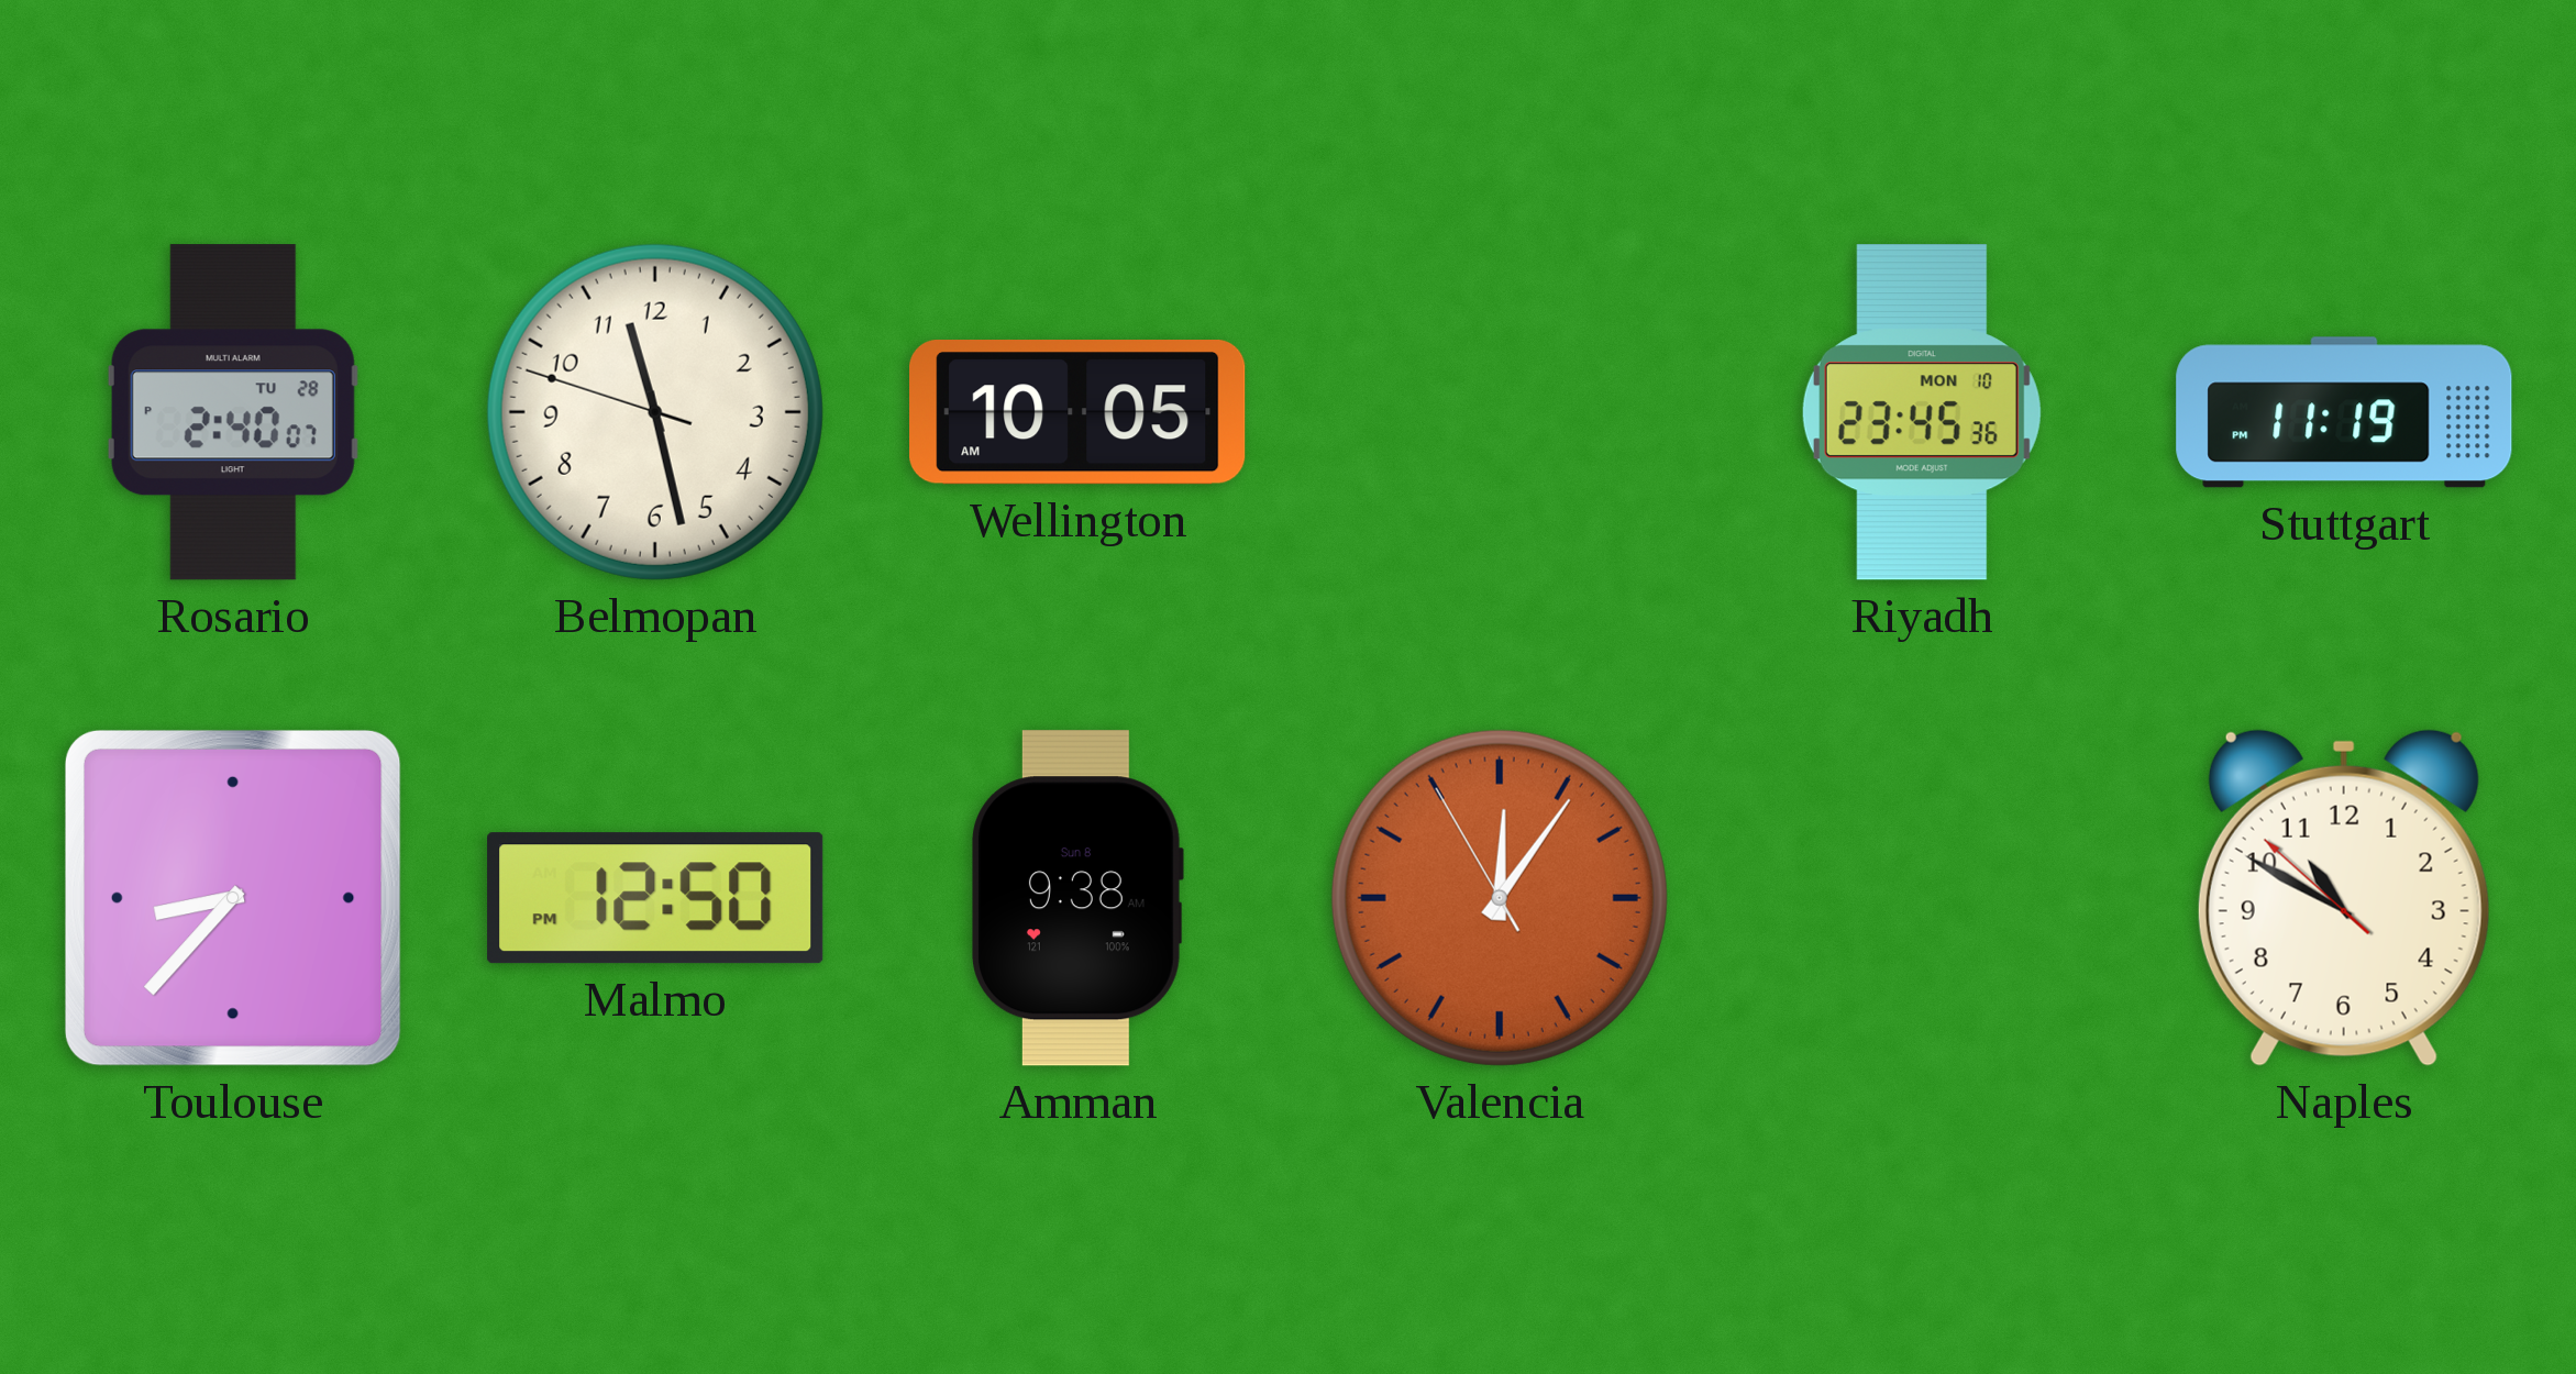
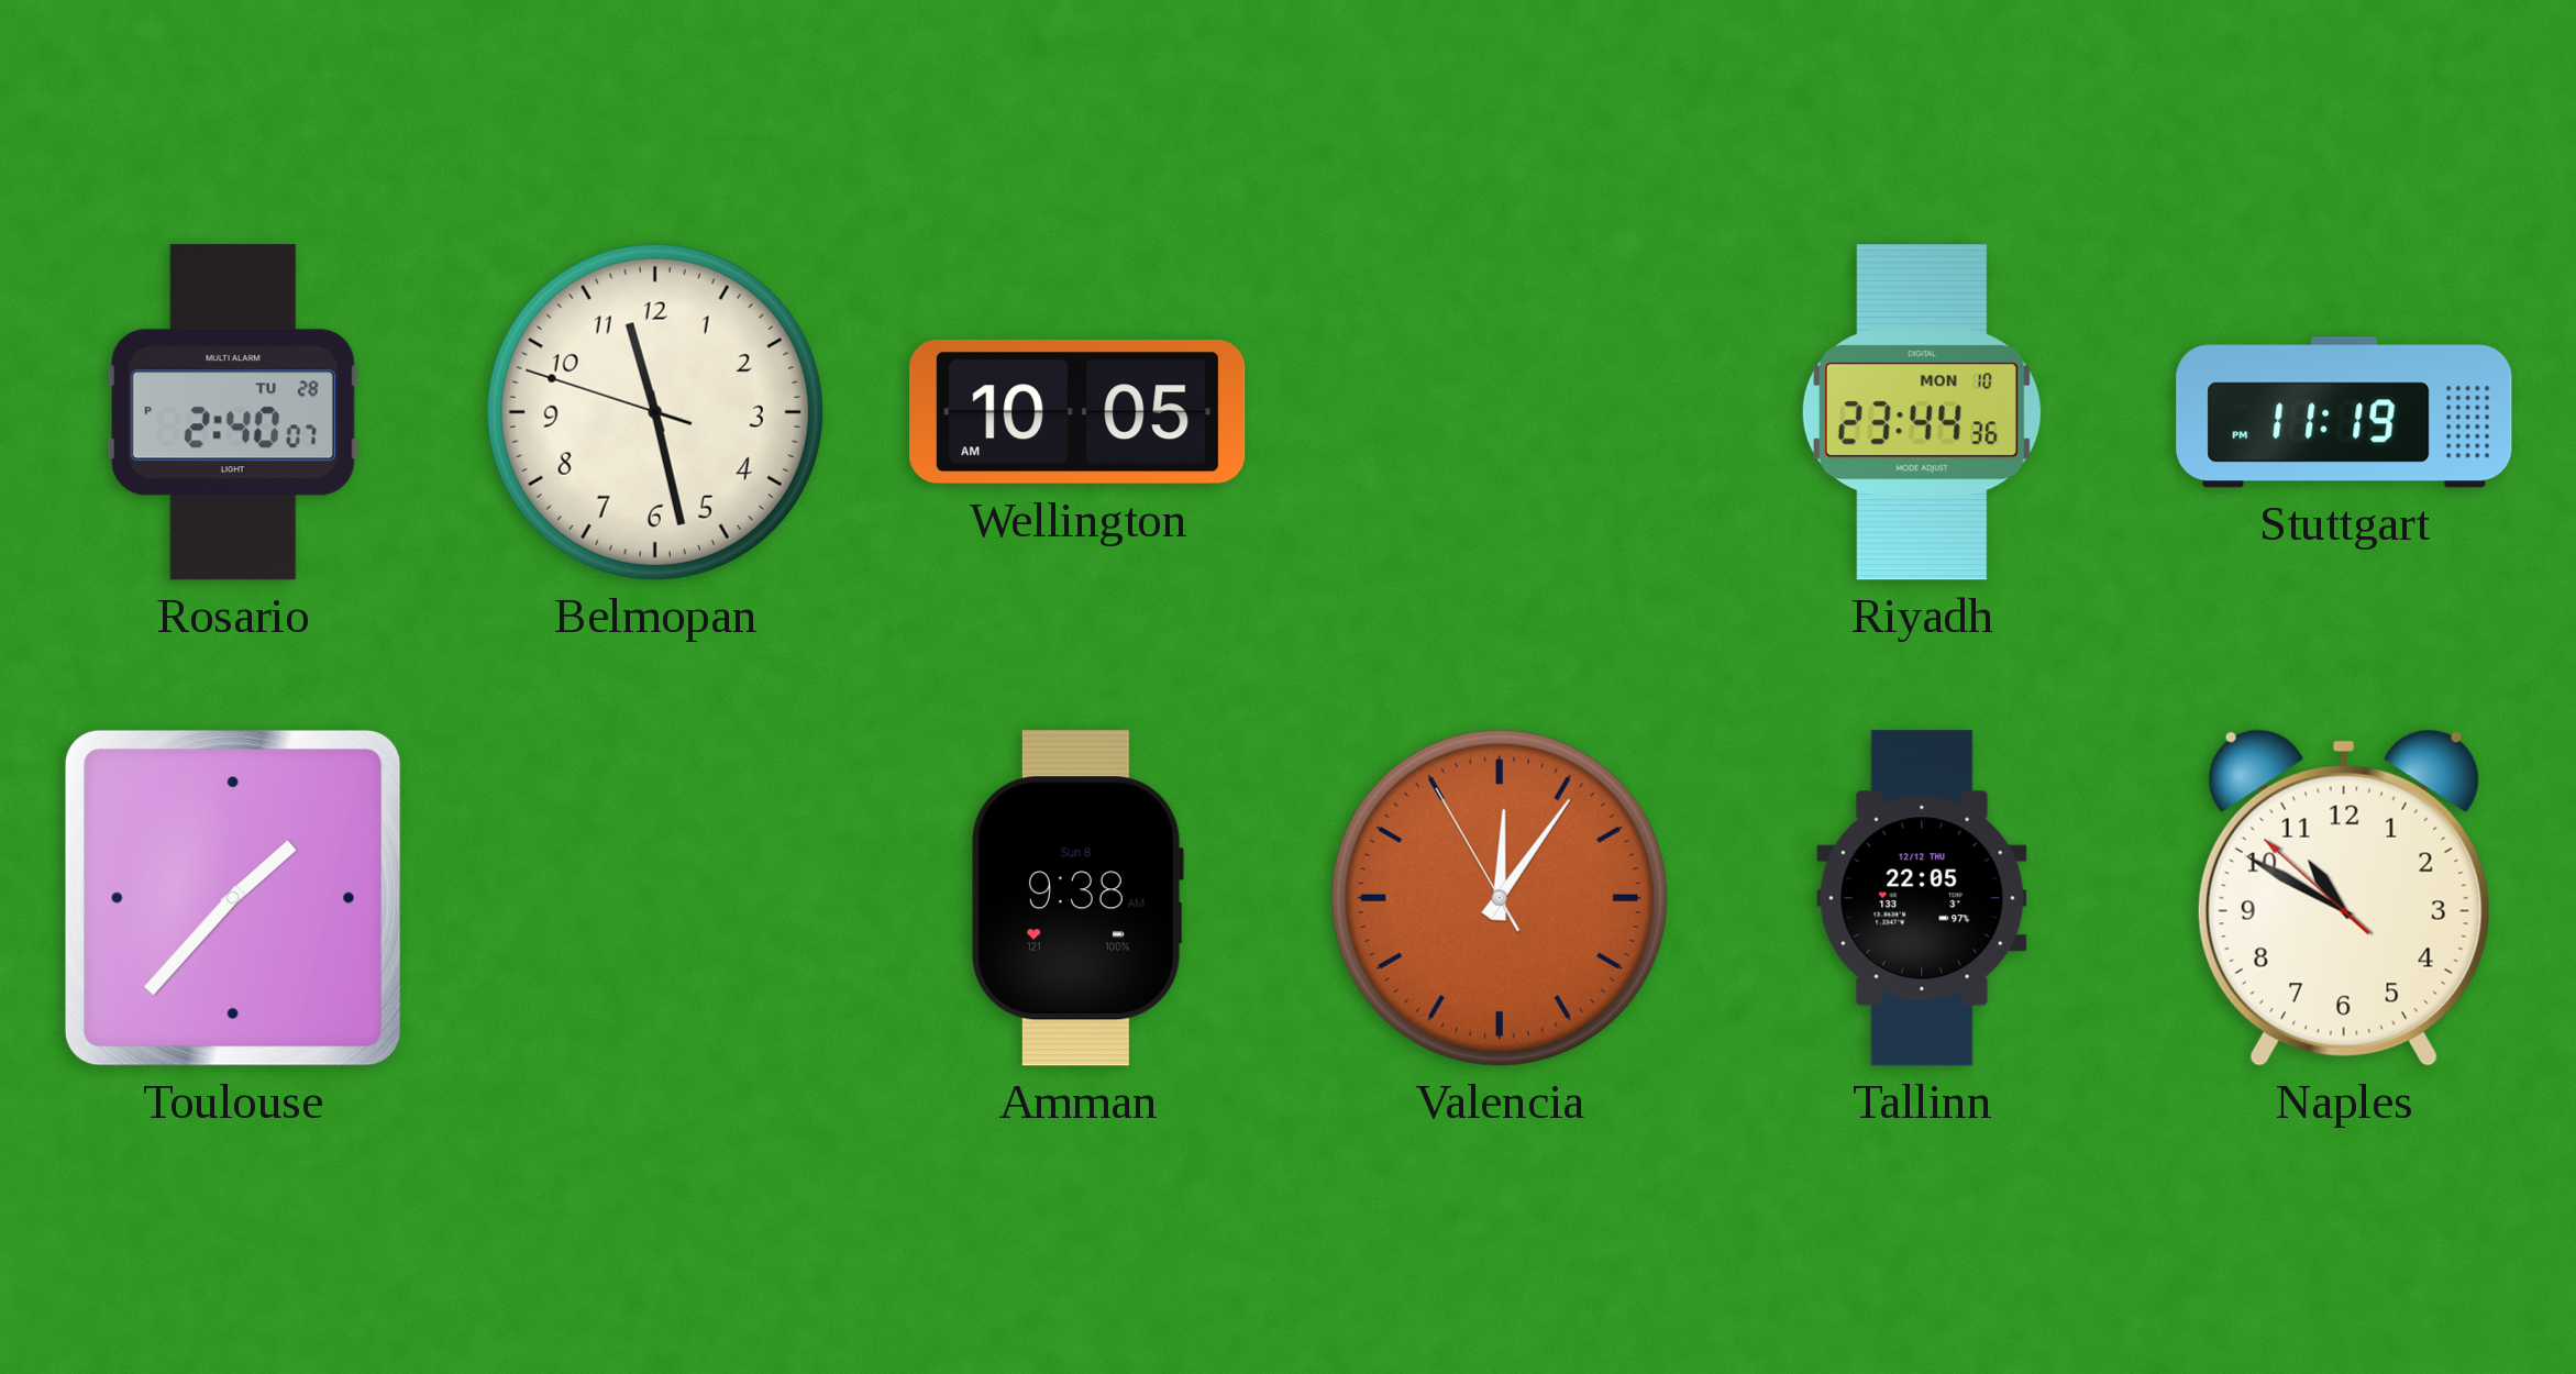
Riyadh: 23:45 -> 23:44 (1922, 412)
Toulouse: 8:37 -> 1:37 (233, 898)
Malmo: 12:50 -> none (655, 898)
Tallinn: none -> 22:05 (1922, 898)
